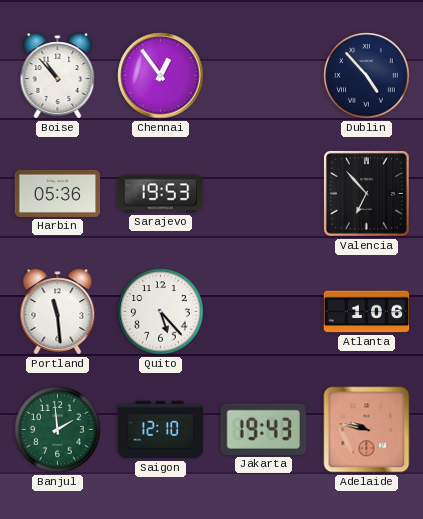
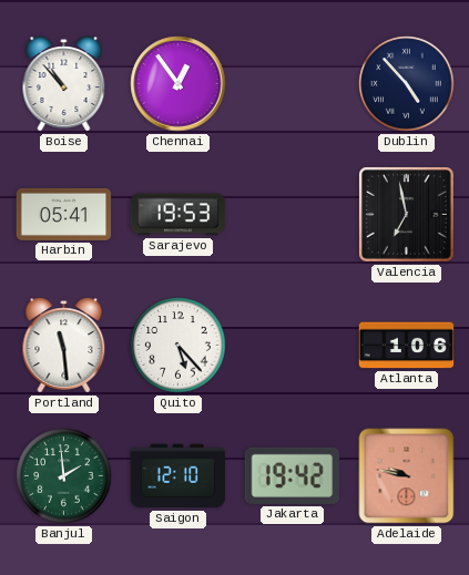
Harbin: 05:36 -> 05:41 (64, 214)
Valencia: 6:53 -> 6:58 (406, 214)
Jakarta: 19:43 -> 19:42 (292, 475)
